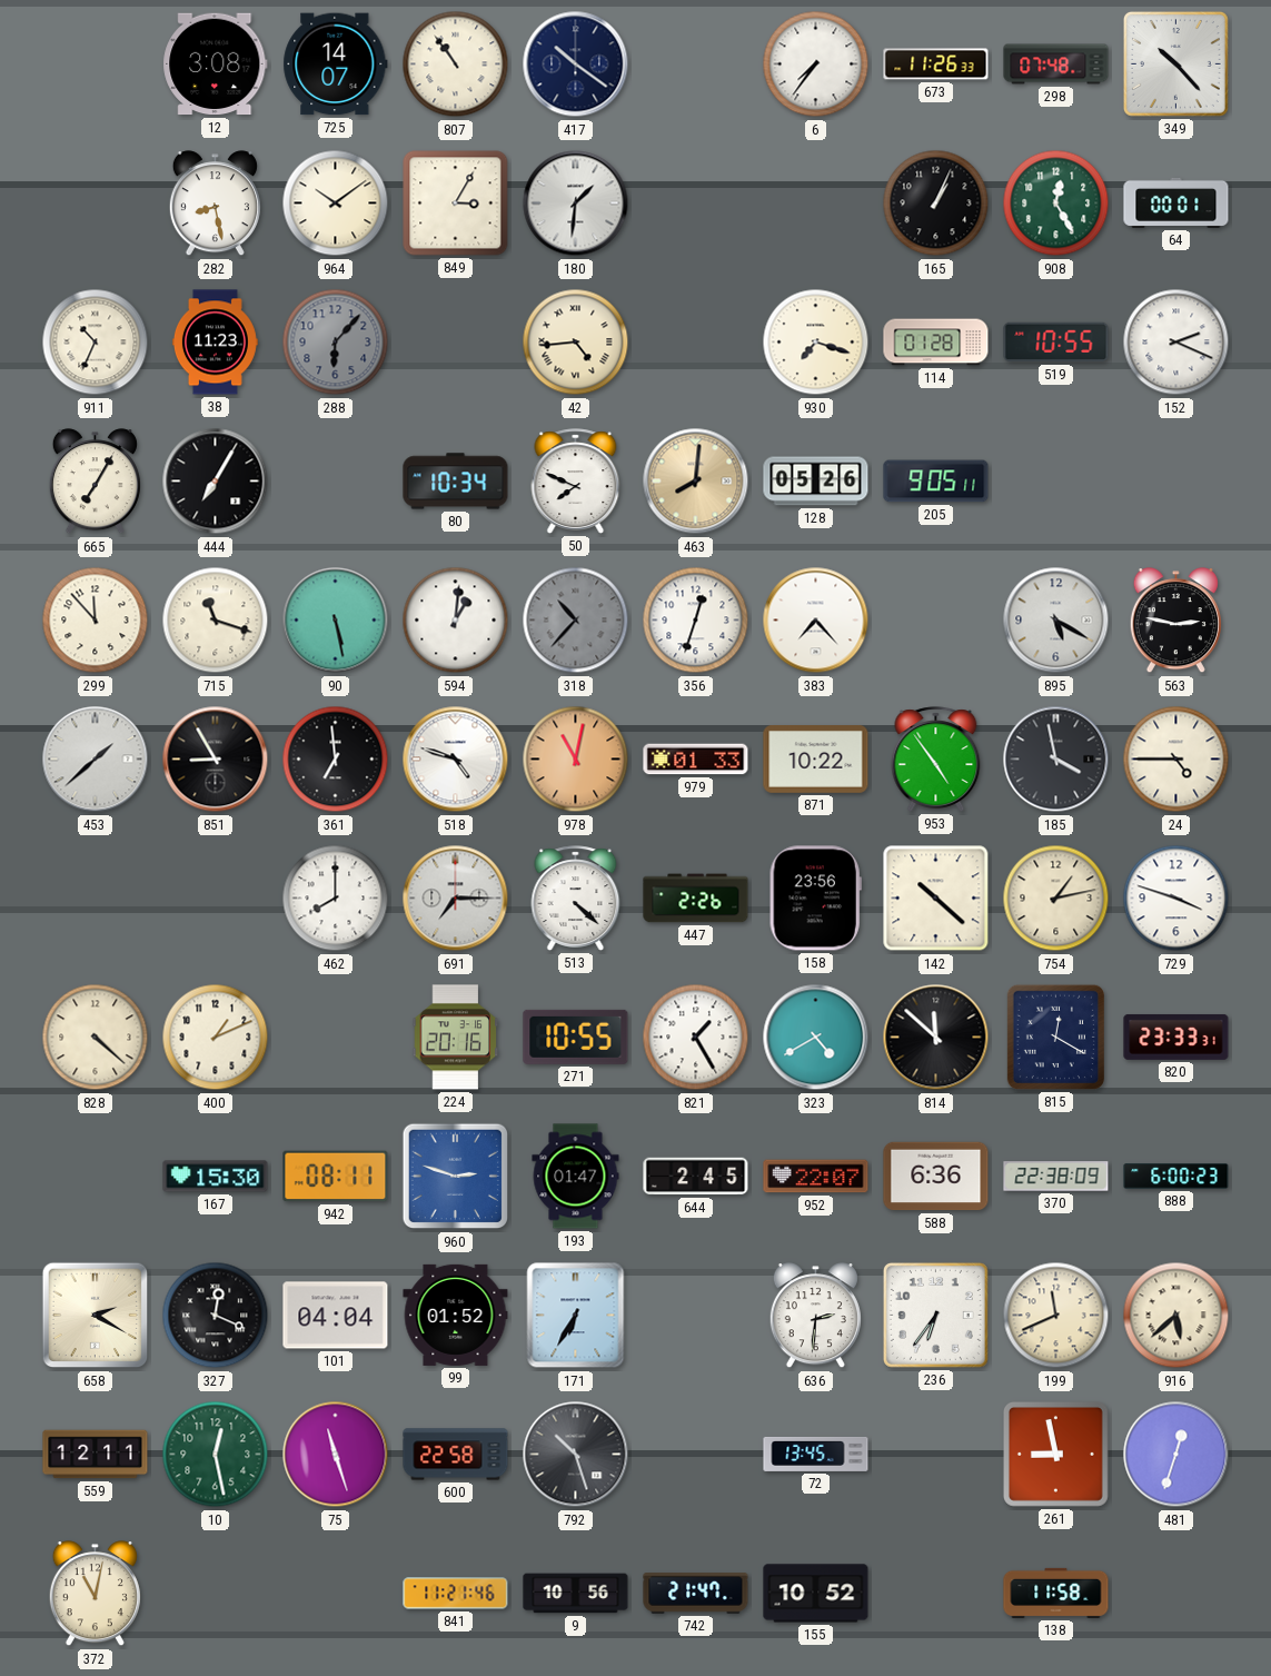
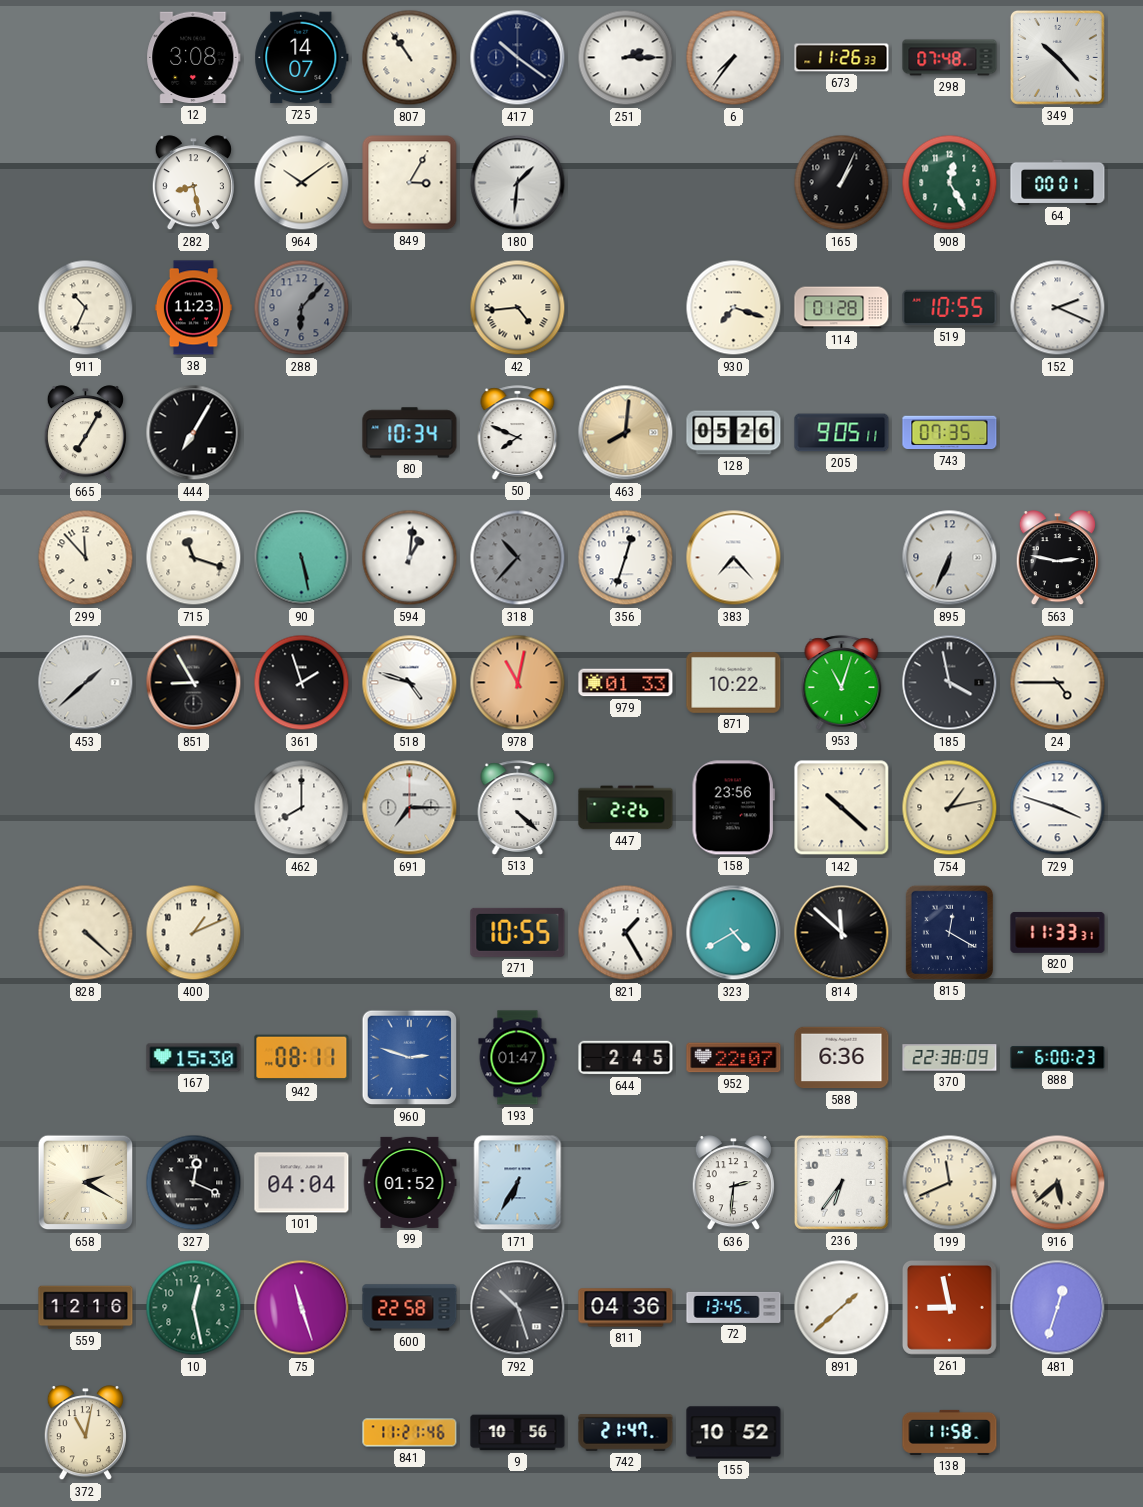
251: none -> 2:15 (626, 58)
743: none -> 07:35 (950, 433)
895: 5:20 -> 6:34 (950, 558)
361: 6:59 -> 1:57 (302, 683)
953: 4:54 -> 11:03 (842, 683)
224: 20:16 -> none (456, 1038)
820: 23:33 -> 11:33 (1058, 932)
559: 12:11 -> 12:16 (86, 1308)
811: none -> 04:36 (626, 1308)
891: none -> 1:38 (842, 1308)
